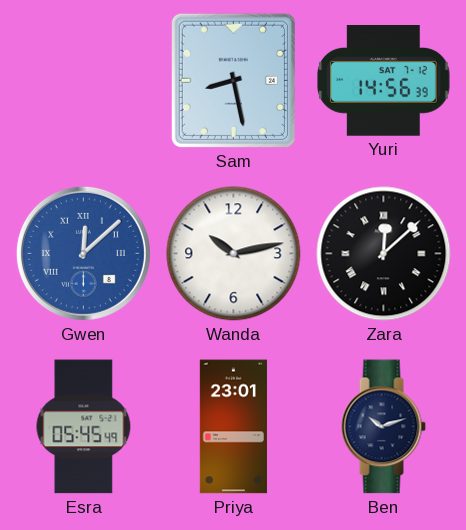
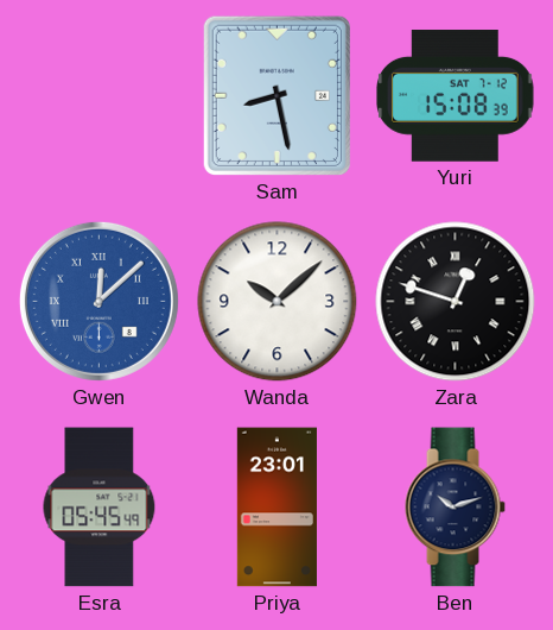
Yuri: 14:56 -> 15:08 (456, 96)
Wanda: 10:13 -> 10:08 (278, 302)
Zara: 12:08 -> 12:48 (456, 302)
